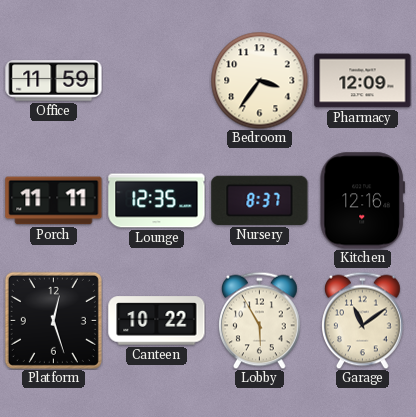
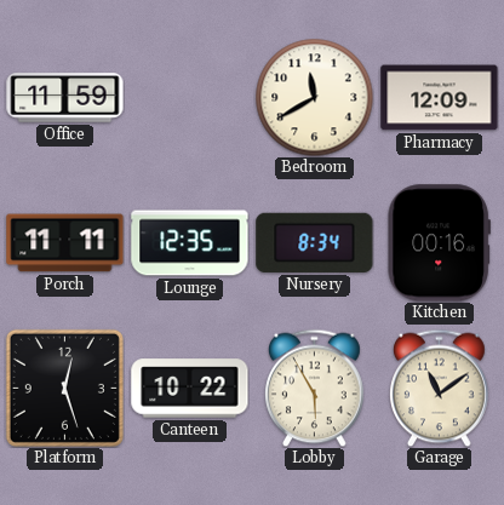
Bedroom: 3:36 -> 11:40 (314, 97)
Nursery: 8:37 -> 8:34 (315, 242)
Kitchen: 12:16 -> 00:16 (439, 243)
